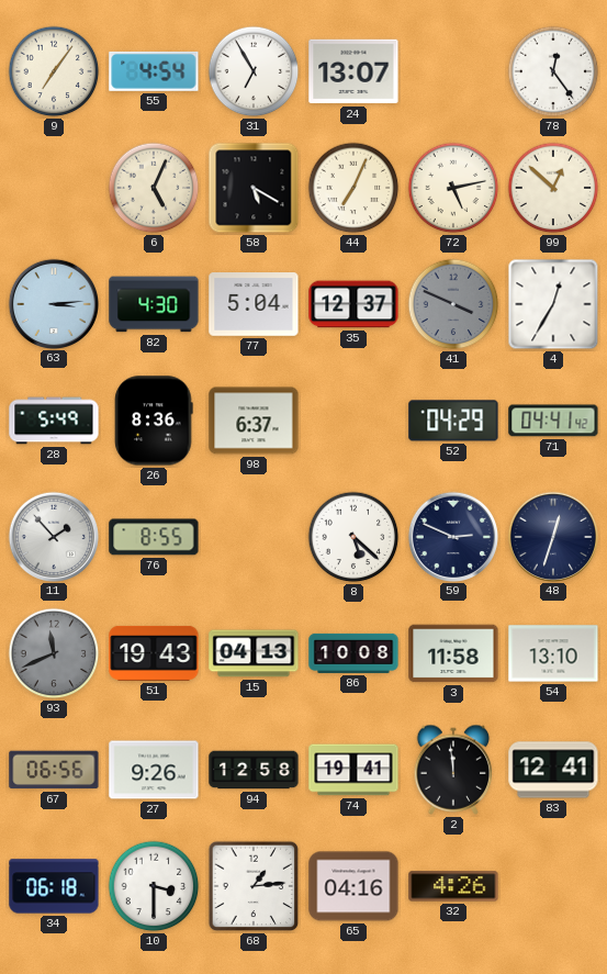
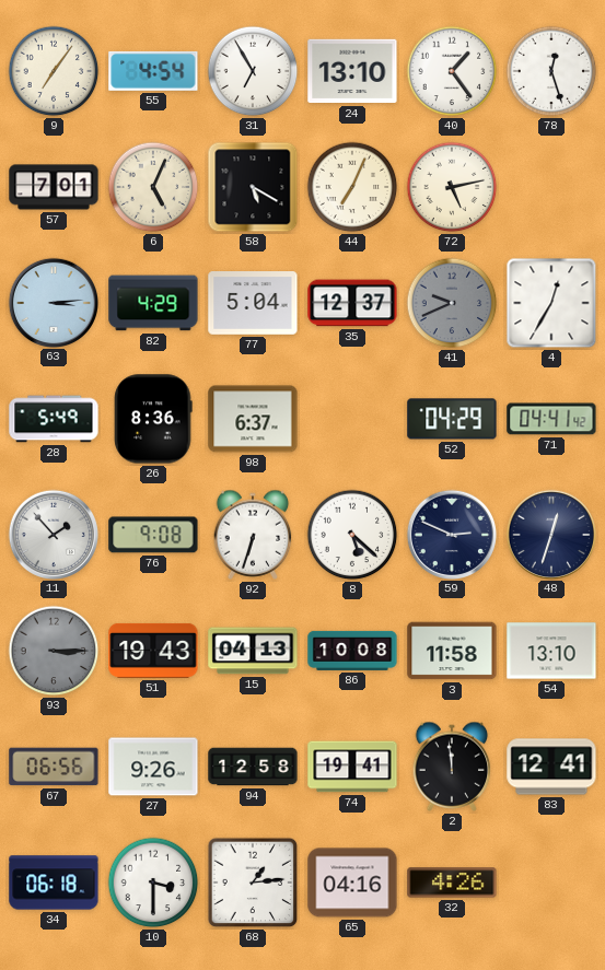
24: 13:07 -> 13:10 (352, 71)
40: none -> 1:24 (452, 71)
78: 12:24 -> 12:27 (551, 71)
57: none -> 7:01 (54, 187)
99: 12:52 -> none (553, 188)
82: 4:30 -> 4:29 (153, 303)
41: 3:49 -> 9:41 (452, 303)
76: 8:55 -> 9:08 (153, 535)
92: none -> 6:33 (253, 535)
93: 11:41 -> 3:15 (54, 651)
